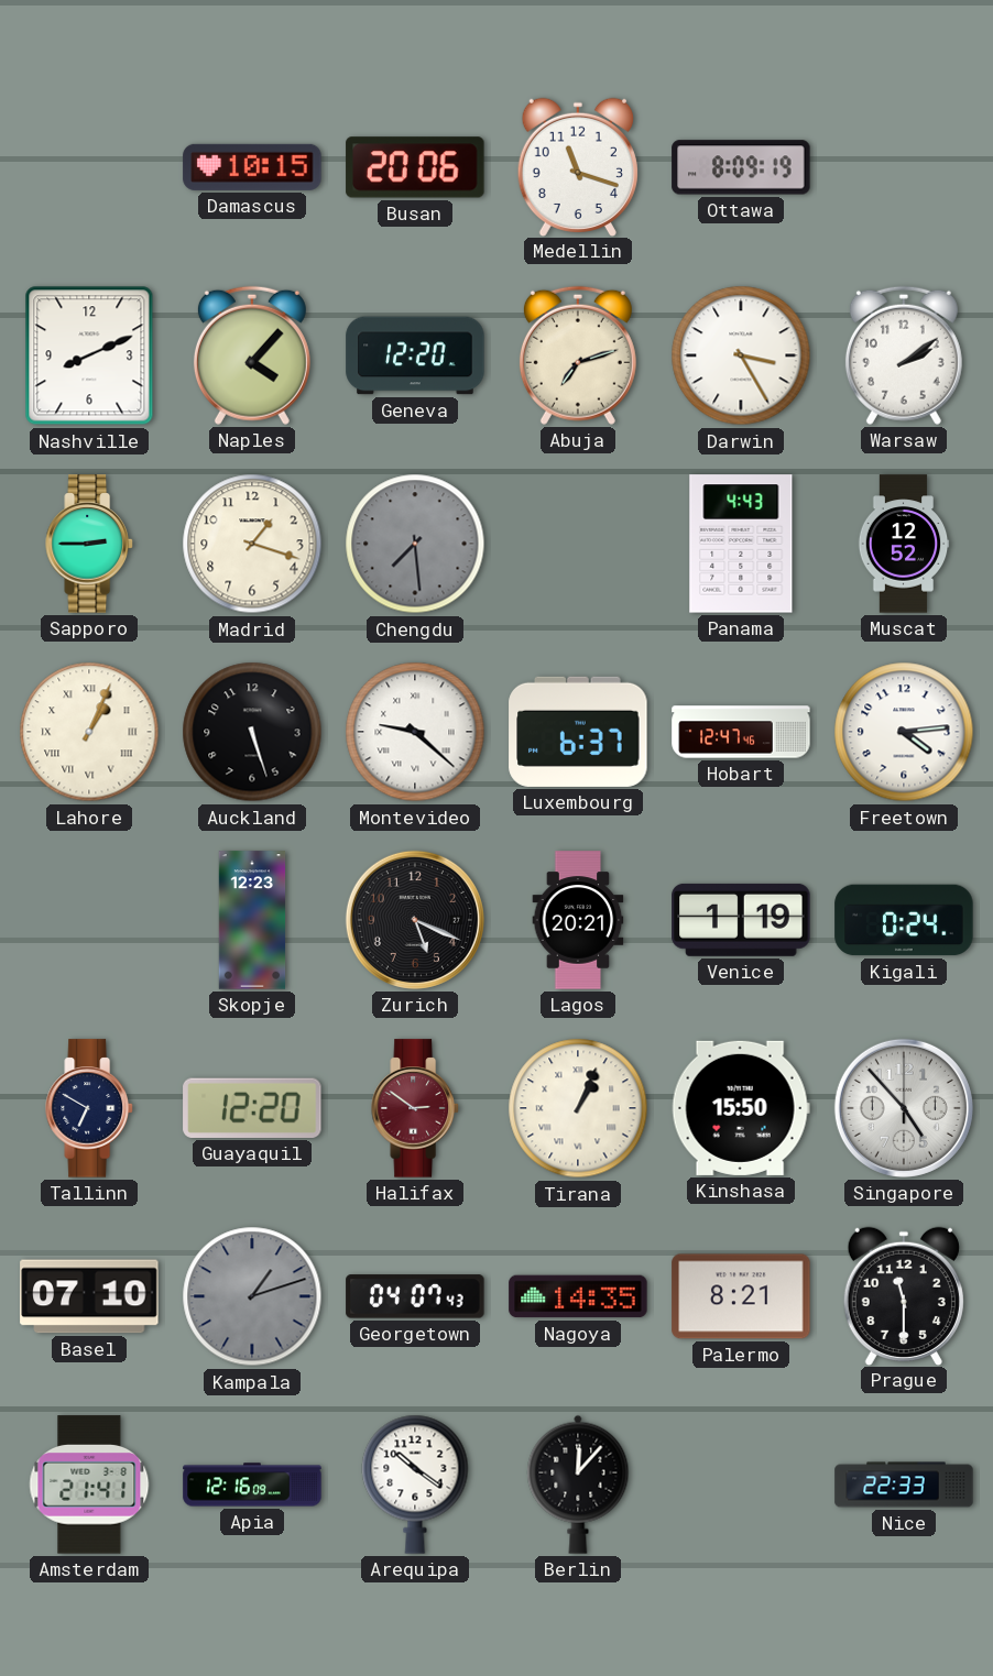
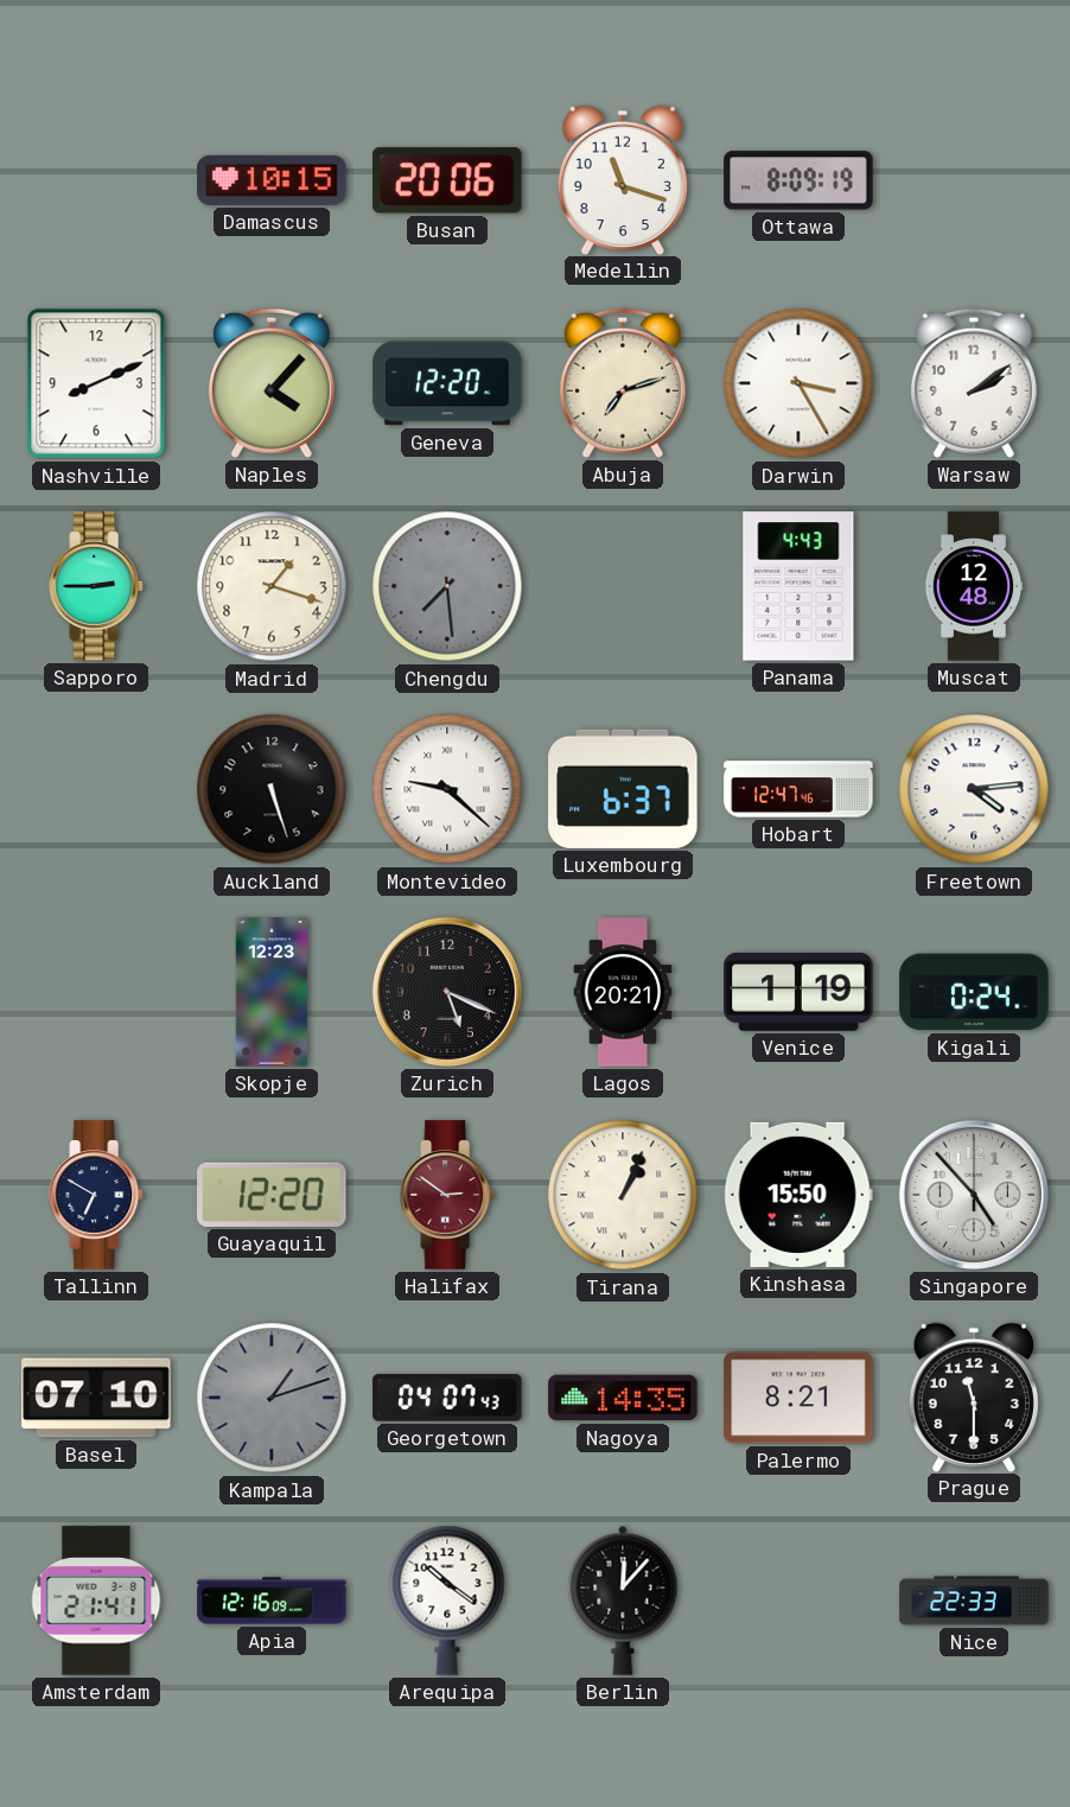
Muscat: 12:52 -> 12:48 (974, 586)
Lahore: 1:04 -> none (89, 732)
